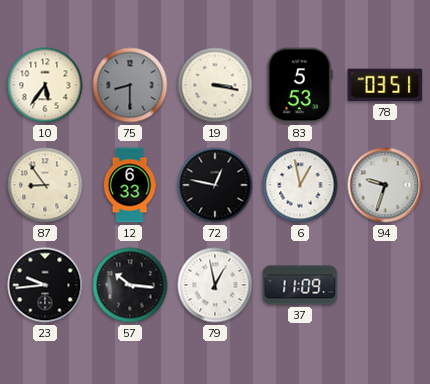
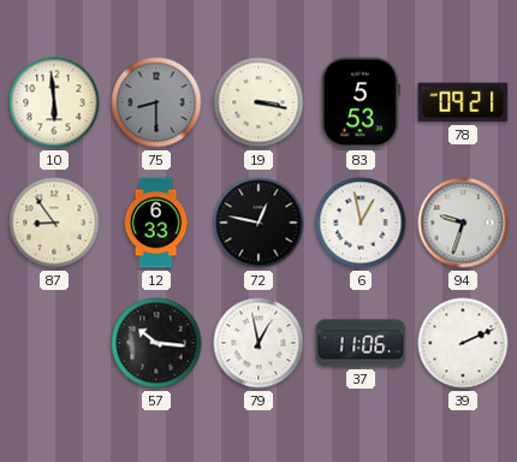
10: 5:36 -> 5:59 (54, 102)
78: 03:51 -> 09:21 (463, 102)
23: 9:44 -> none (45, 285)
37: 11:09 -> 11:06 (361, 343)
39: none -> 2:11 (463, 343)
